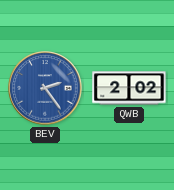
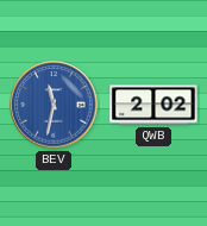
BEV: 2:24 -> 11:32 (54, 105)
